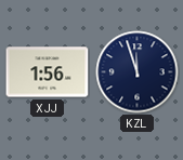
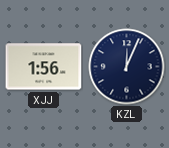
KZL: 11:57 -> 12:04 (127, 67)
